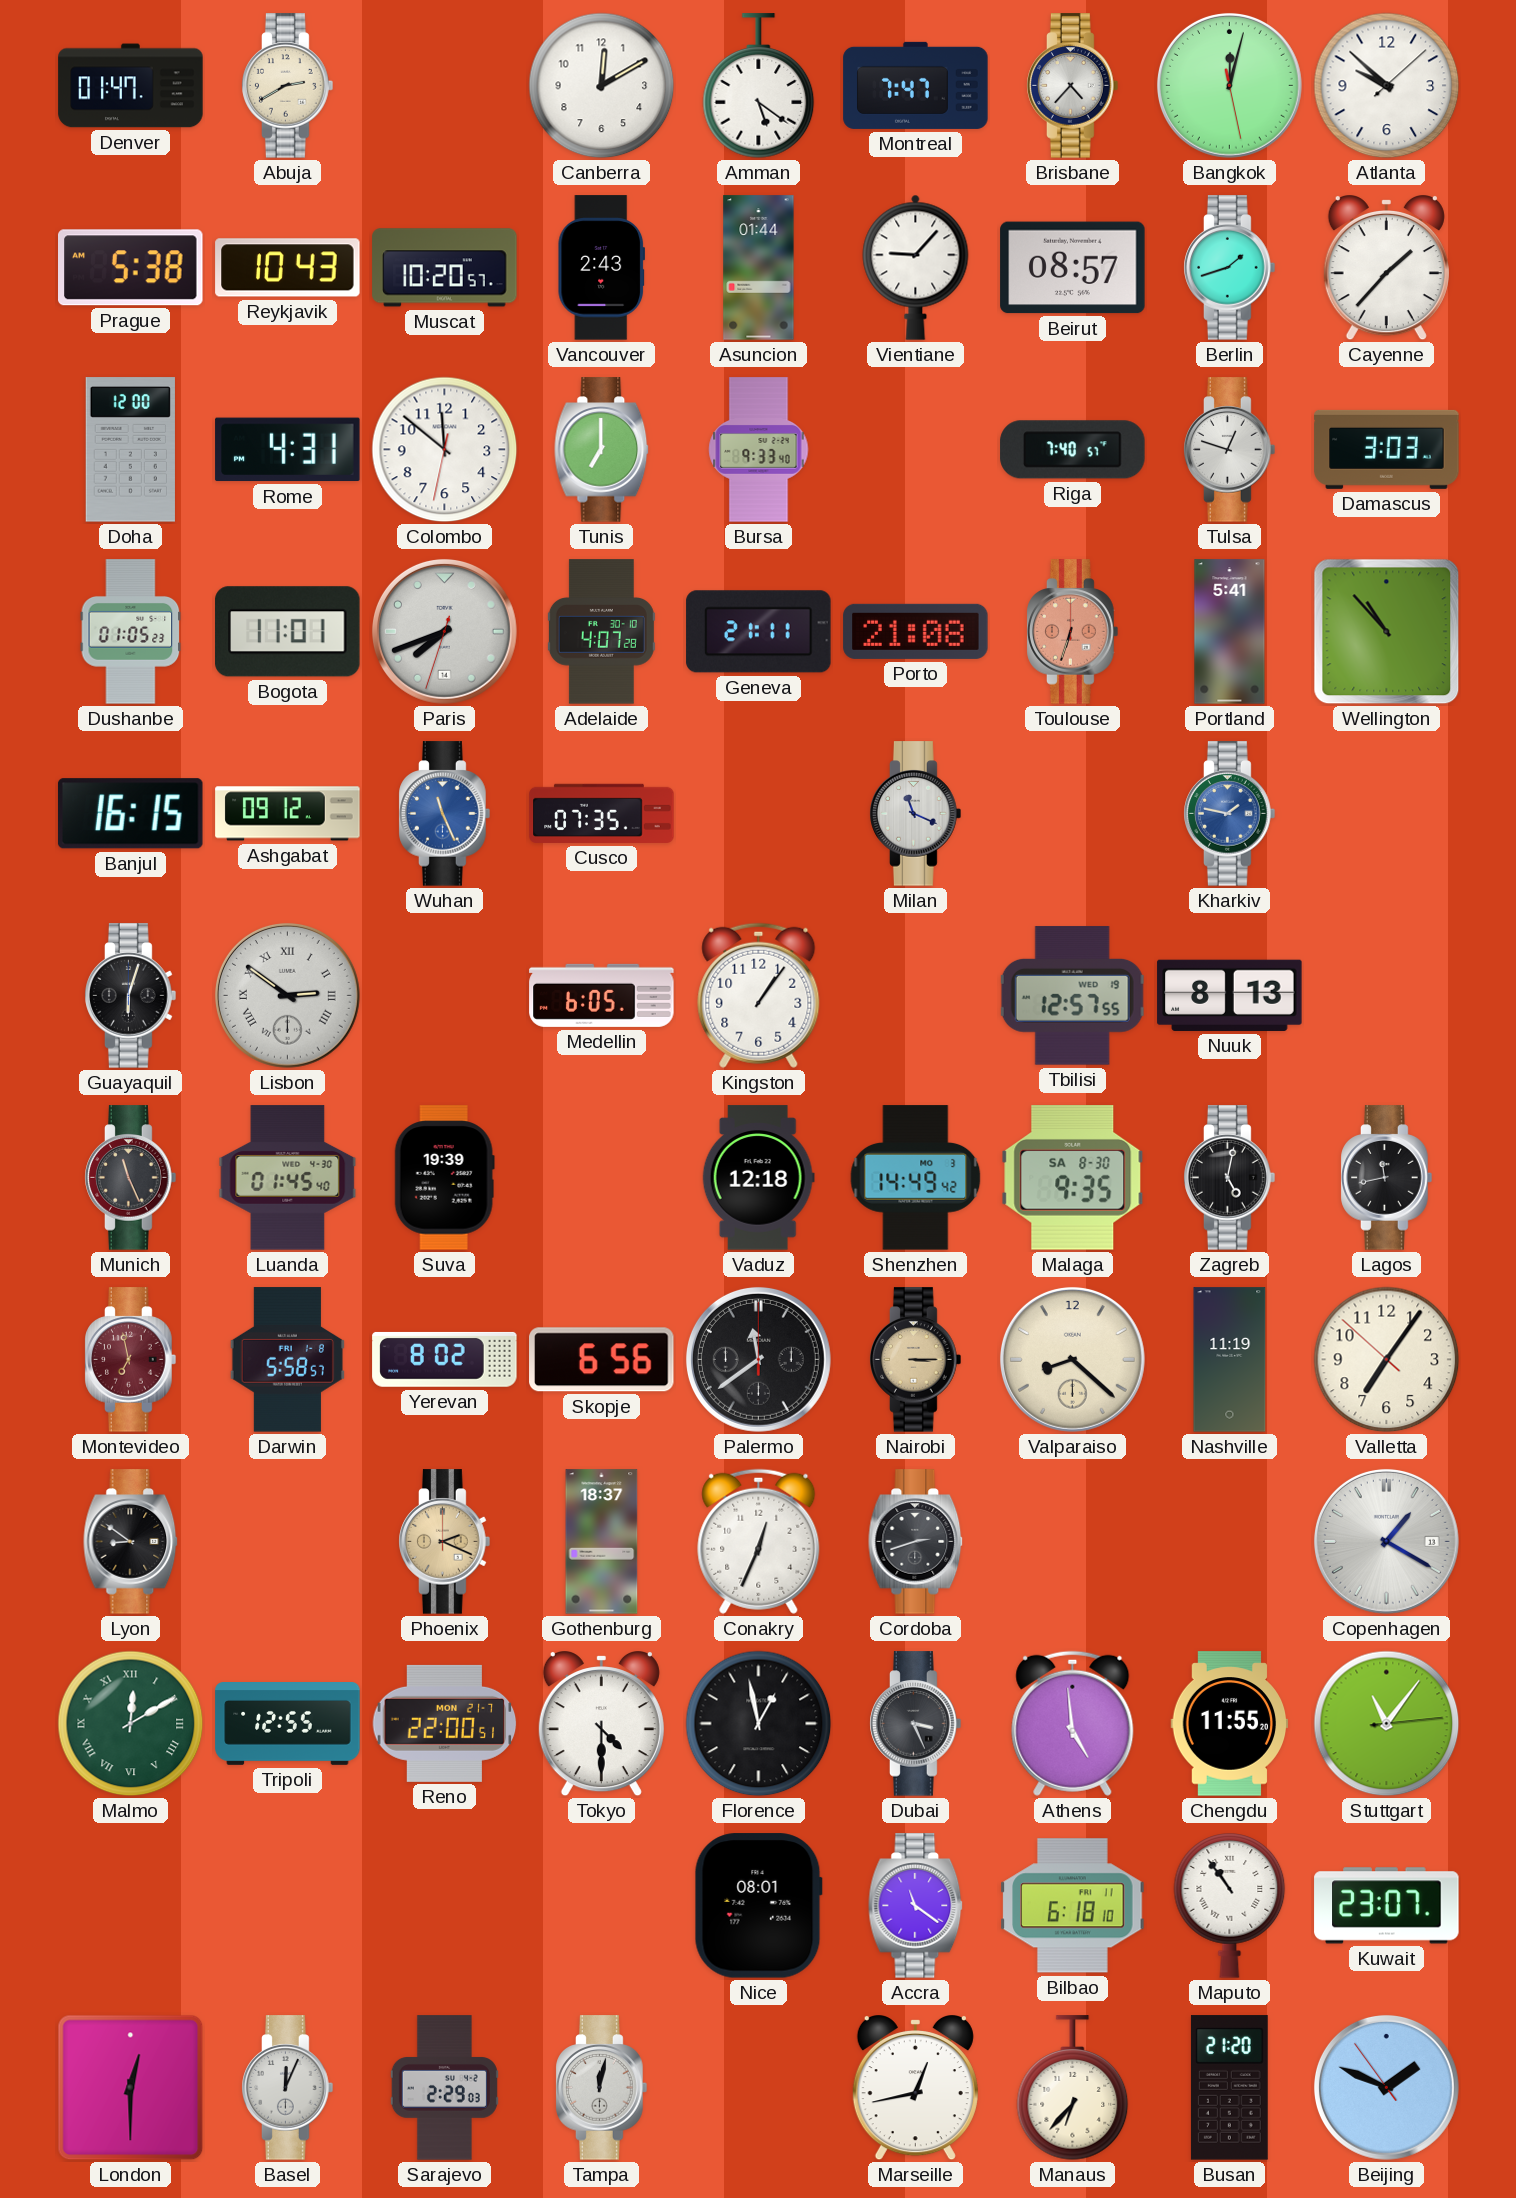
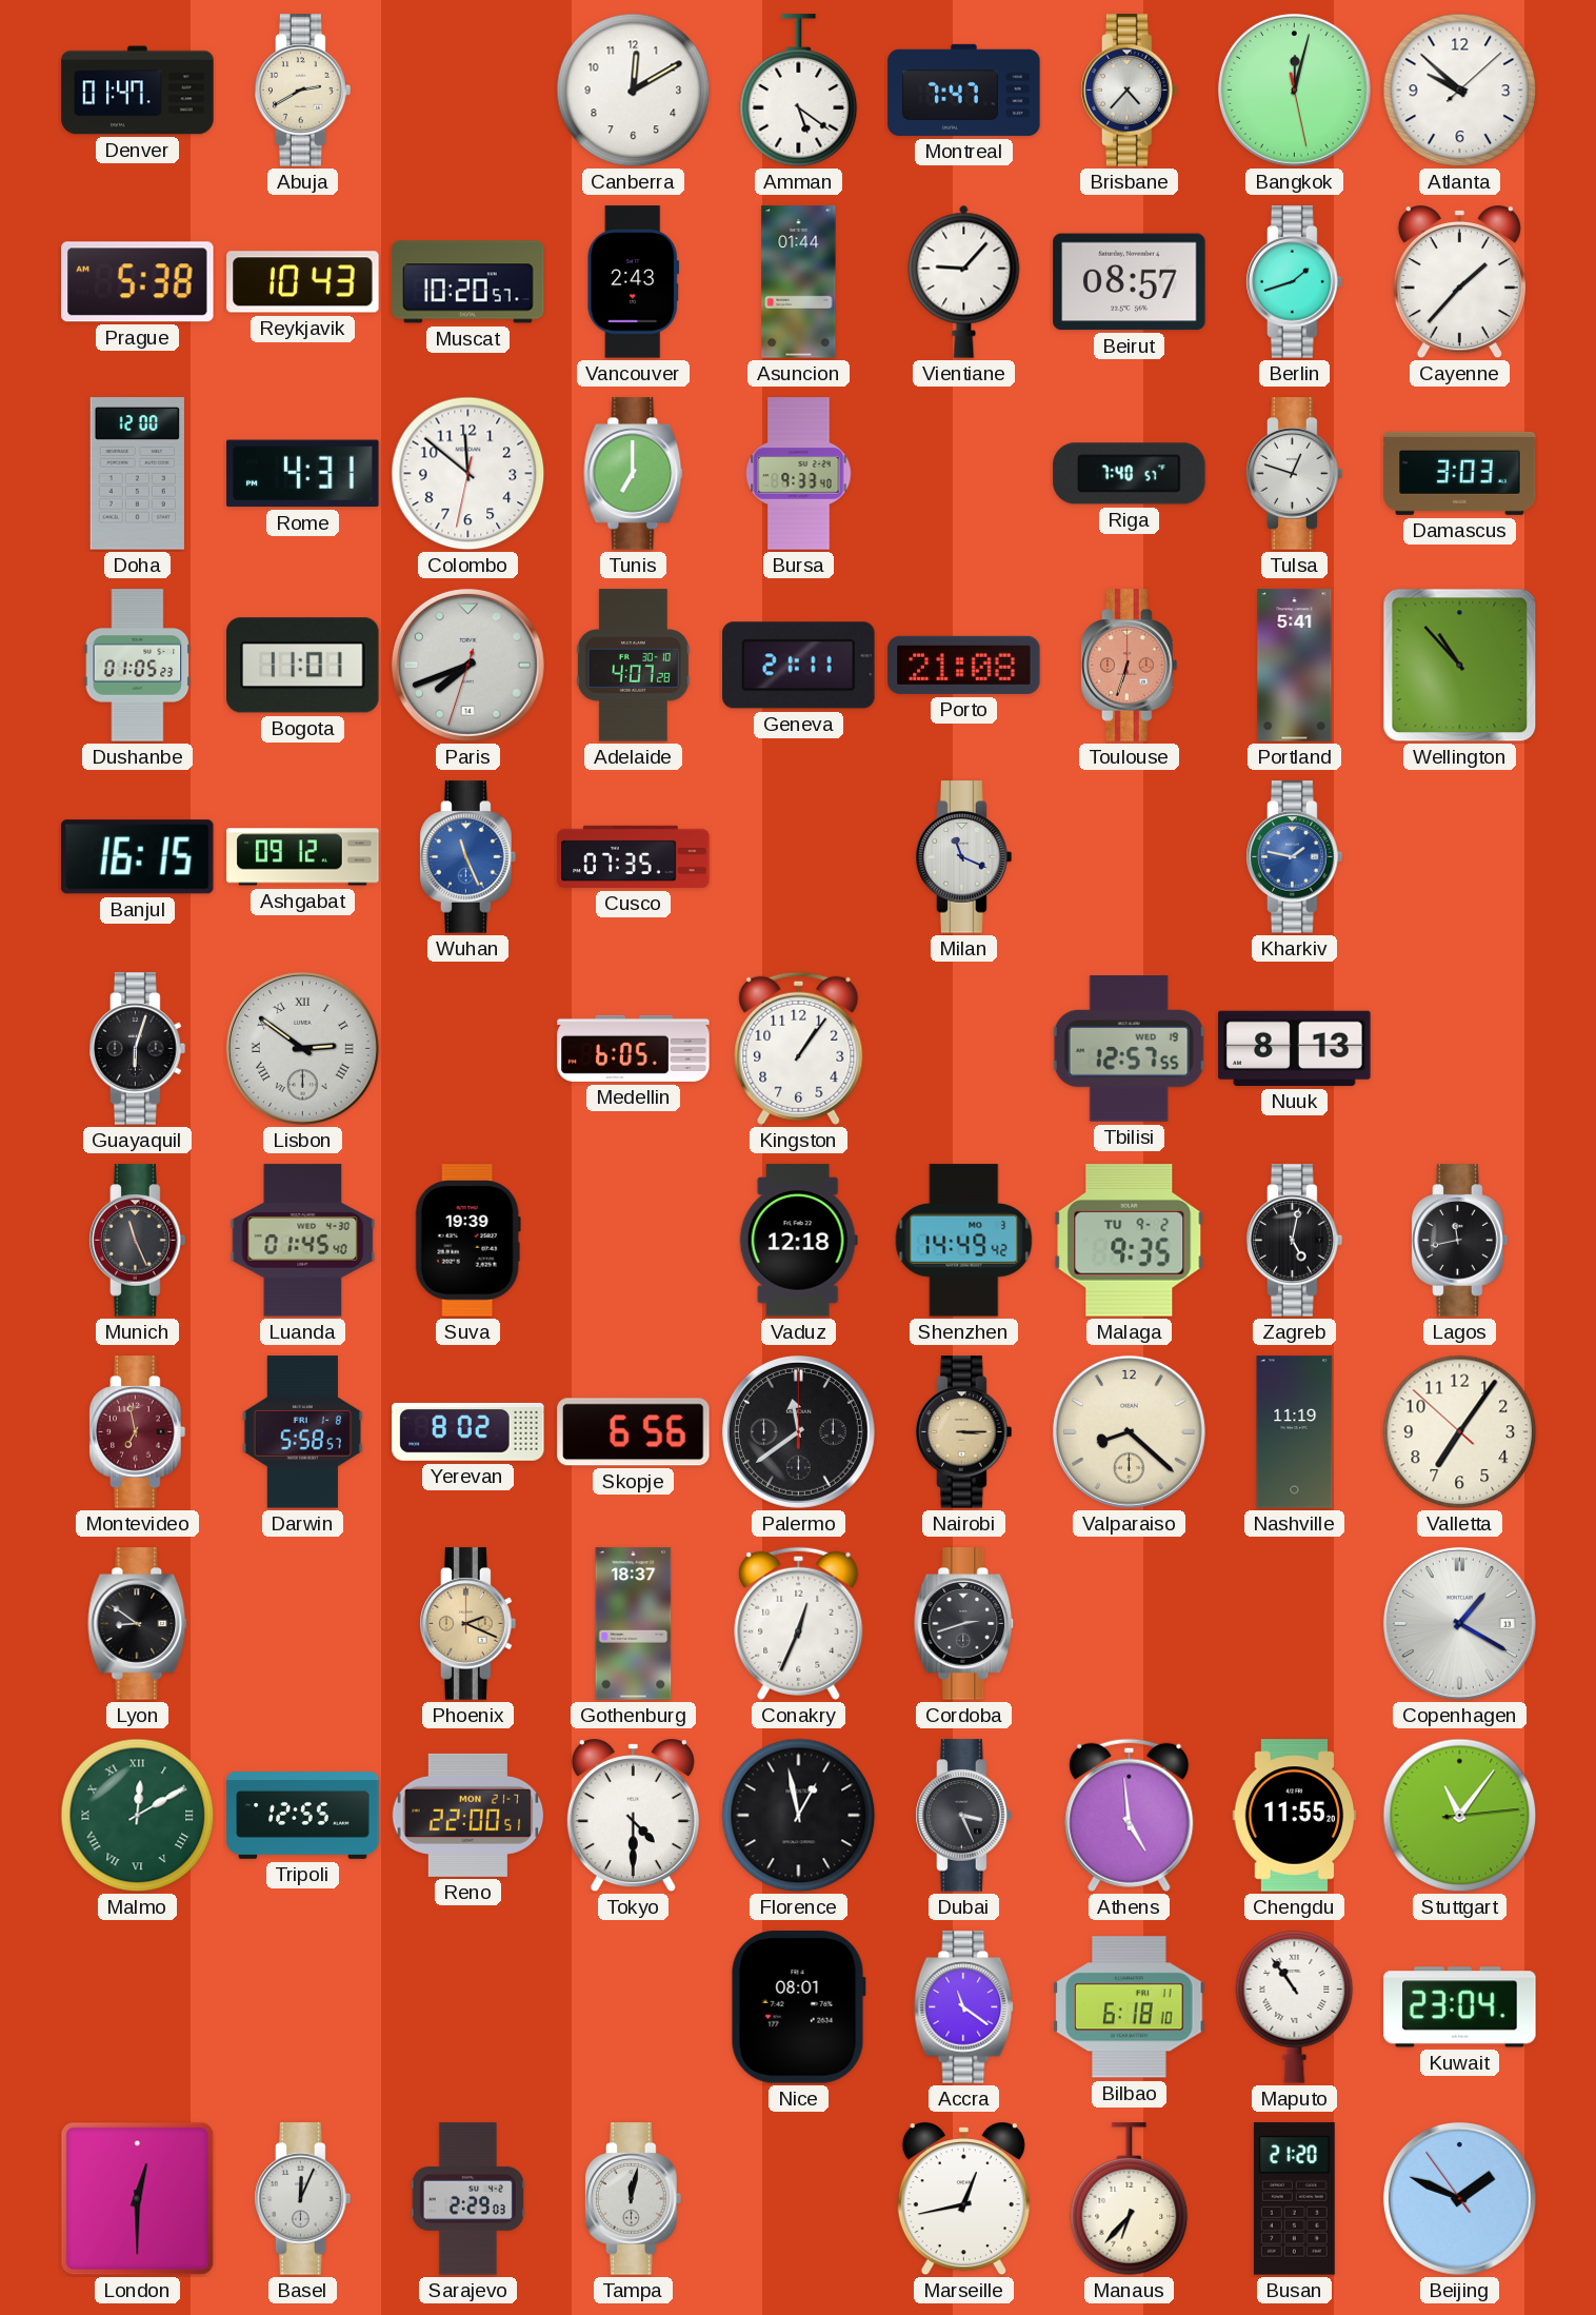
Malaga date: SA 8-30 -> TU 9-2 (1130, 1241)
Kuwait: 23:07 -> 23:04 (1460, 2007)
